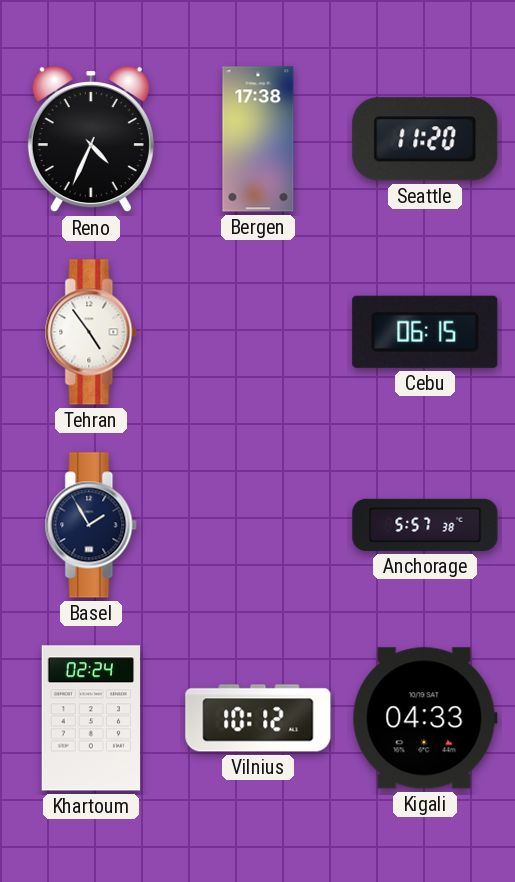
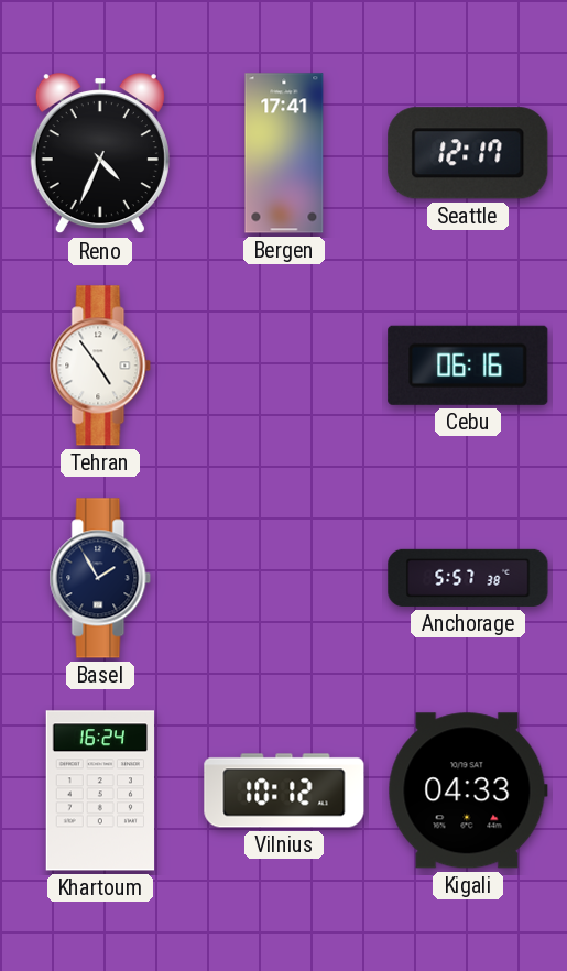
Bergen: 17:38 -> 17:41 (284, 153)
Seattle: 11:20 -> 12:17 (468, 153)
Cebu: 06:15 -> 06:16 (468, 366)
Khartoum: 02:24 -> 16:24 (100, 790)
